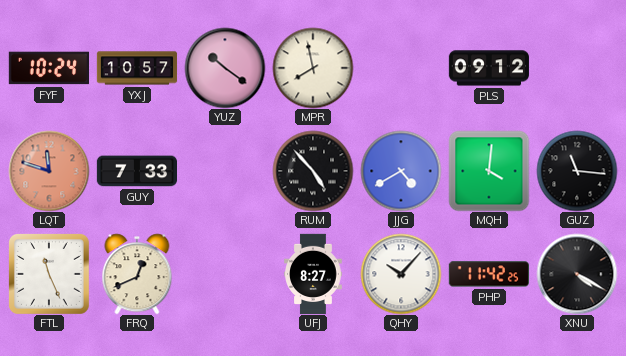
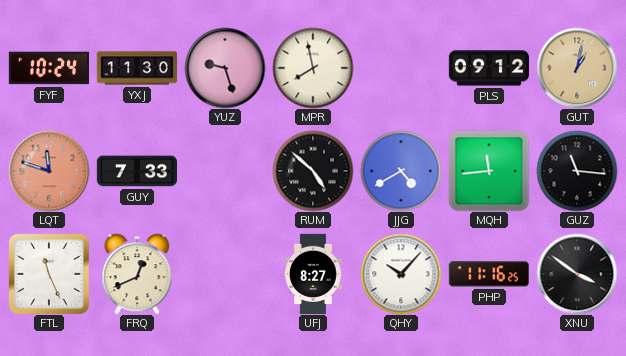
YXJ: 10:57 -> 11:30 (137, 68)
YUZ: 10:21 -> 9:27 (225, 68)
GUT: none -> 1:02 (577, 68)
RUM: 4:53 -> 4:52 (313, 171)
MQH: 4:01 -> 11:44 (489, 171)
PHP: 11:42 -> 11:16 (488, 274)
XNU: 4:20 -> 3:51 (577, 274)
